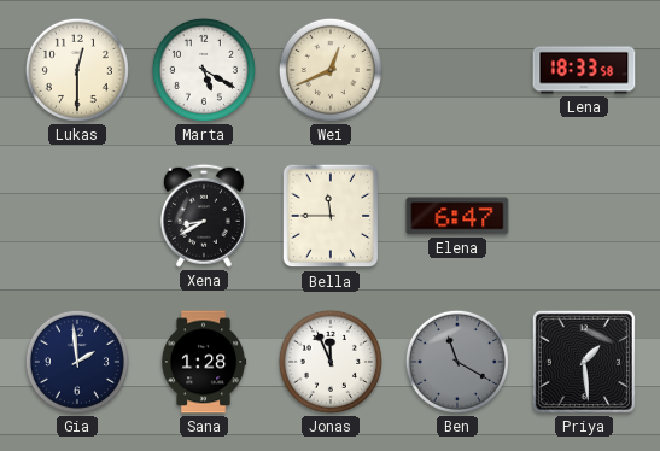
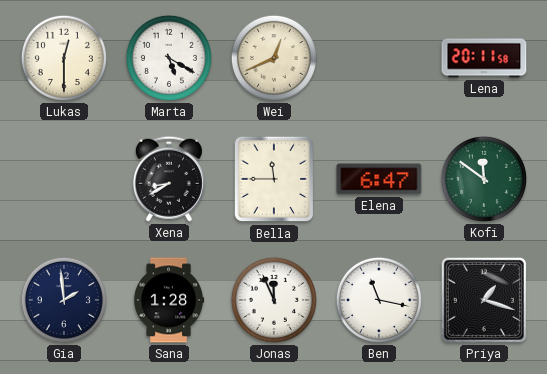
Lena: 18:33 -> 20:11 (484, 58)
Kofi: none -> 11:51 (484, 179)
Ben: 11:20 -> 11:17 (379, 300)
Ben dial: grey -> white (379, 300)
Priya: 1:29 -> 1:18 (484, 300)
